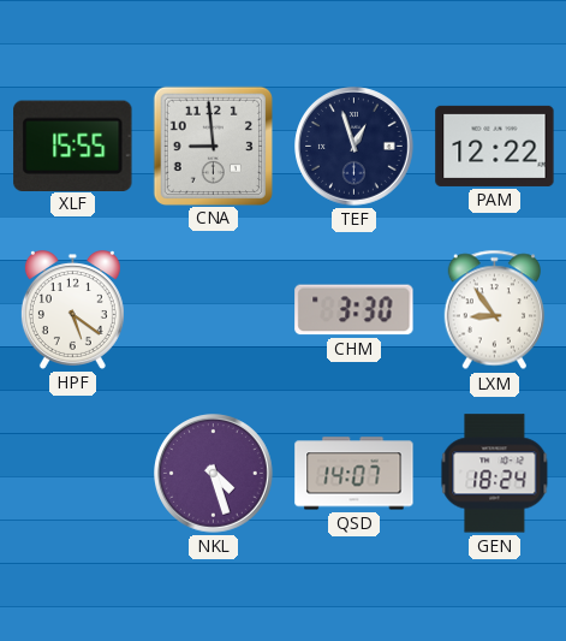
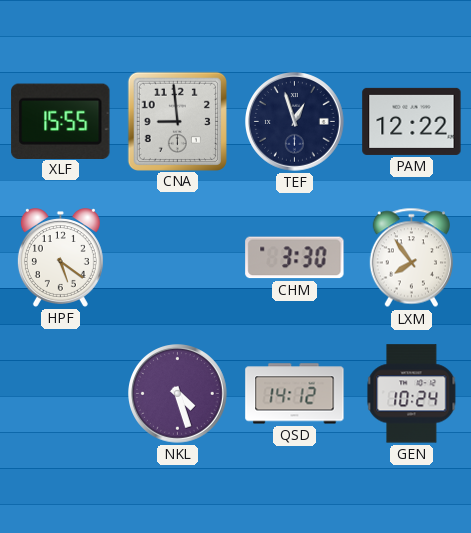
LXM: 8:54 -> 7:54 (411, 258)
QSD: 14:07 -> 14:12 (295, 394)
GEN: 18:24 -> 10:24 (412, 394)
